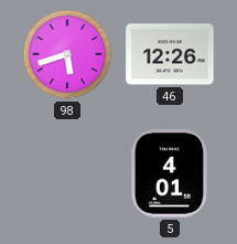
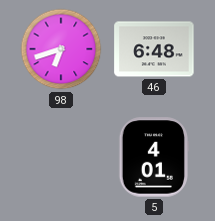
98: 5:42 -> 6:42 (61, 49)
46: 12:26 -> 6:48 (154, 49)
